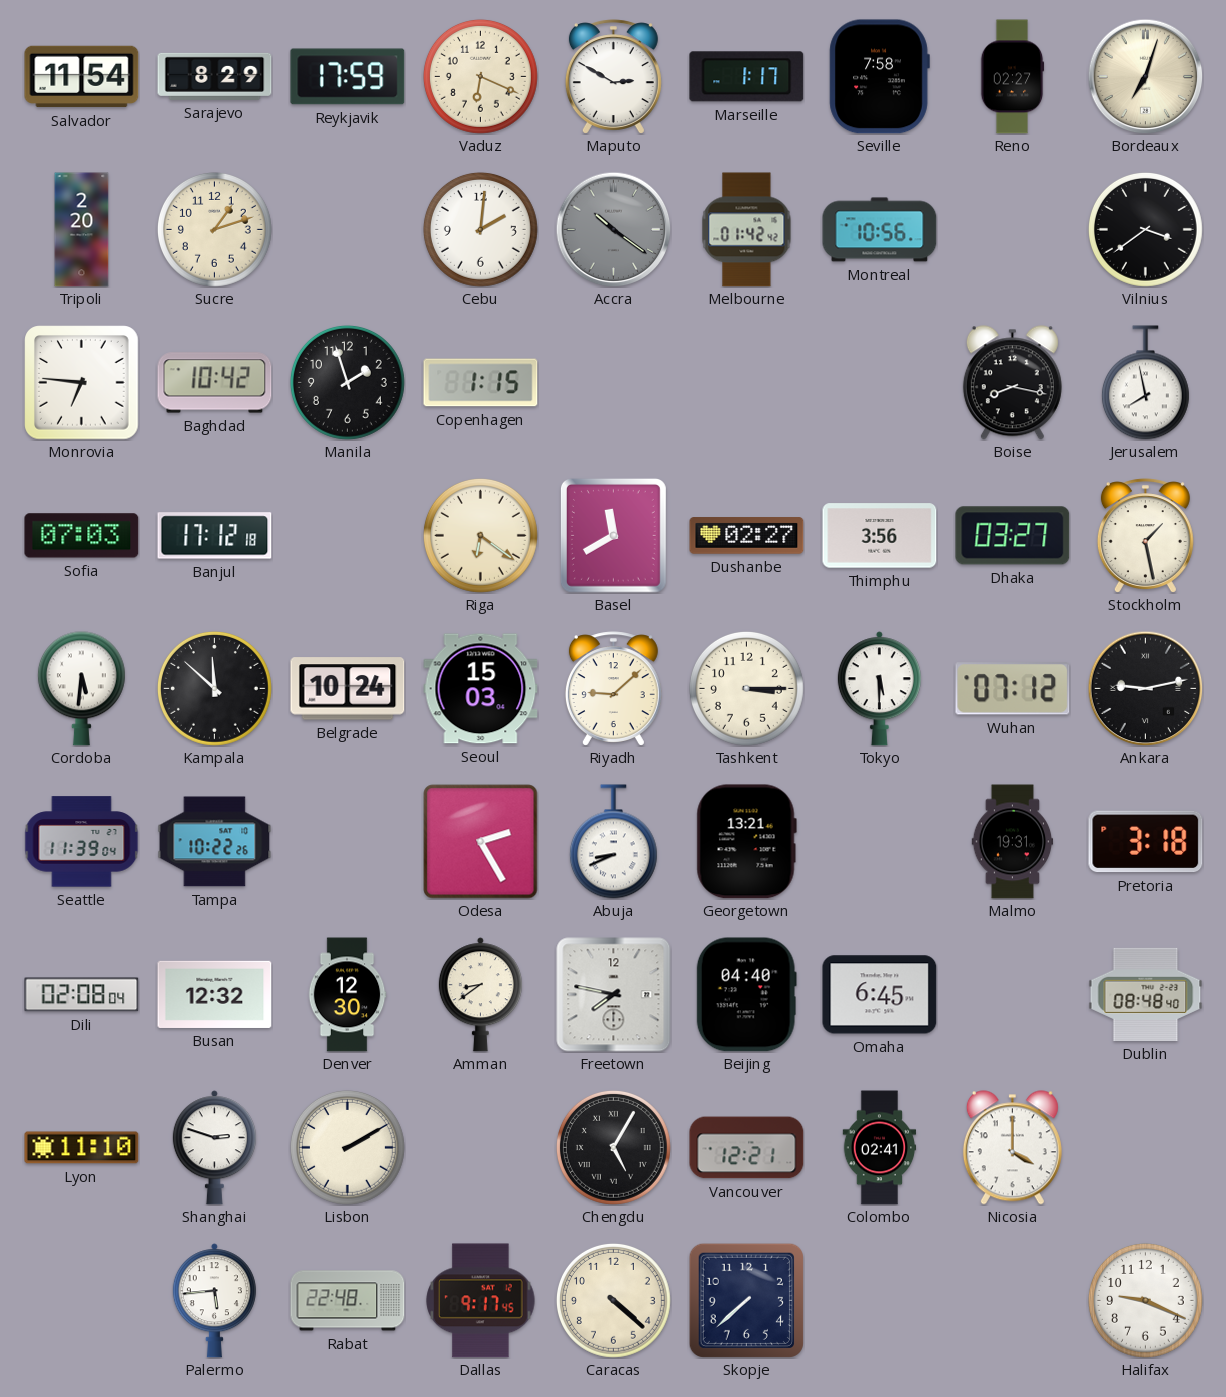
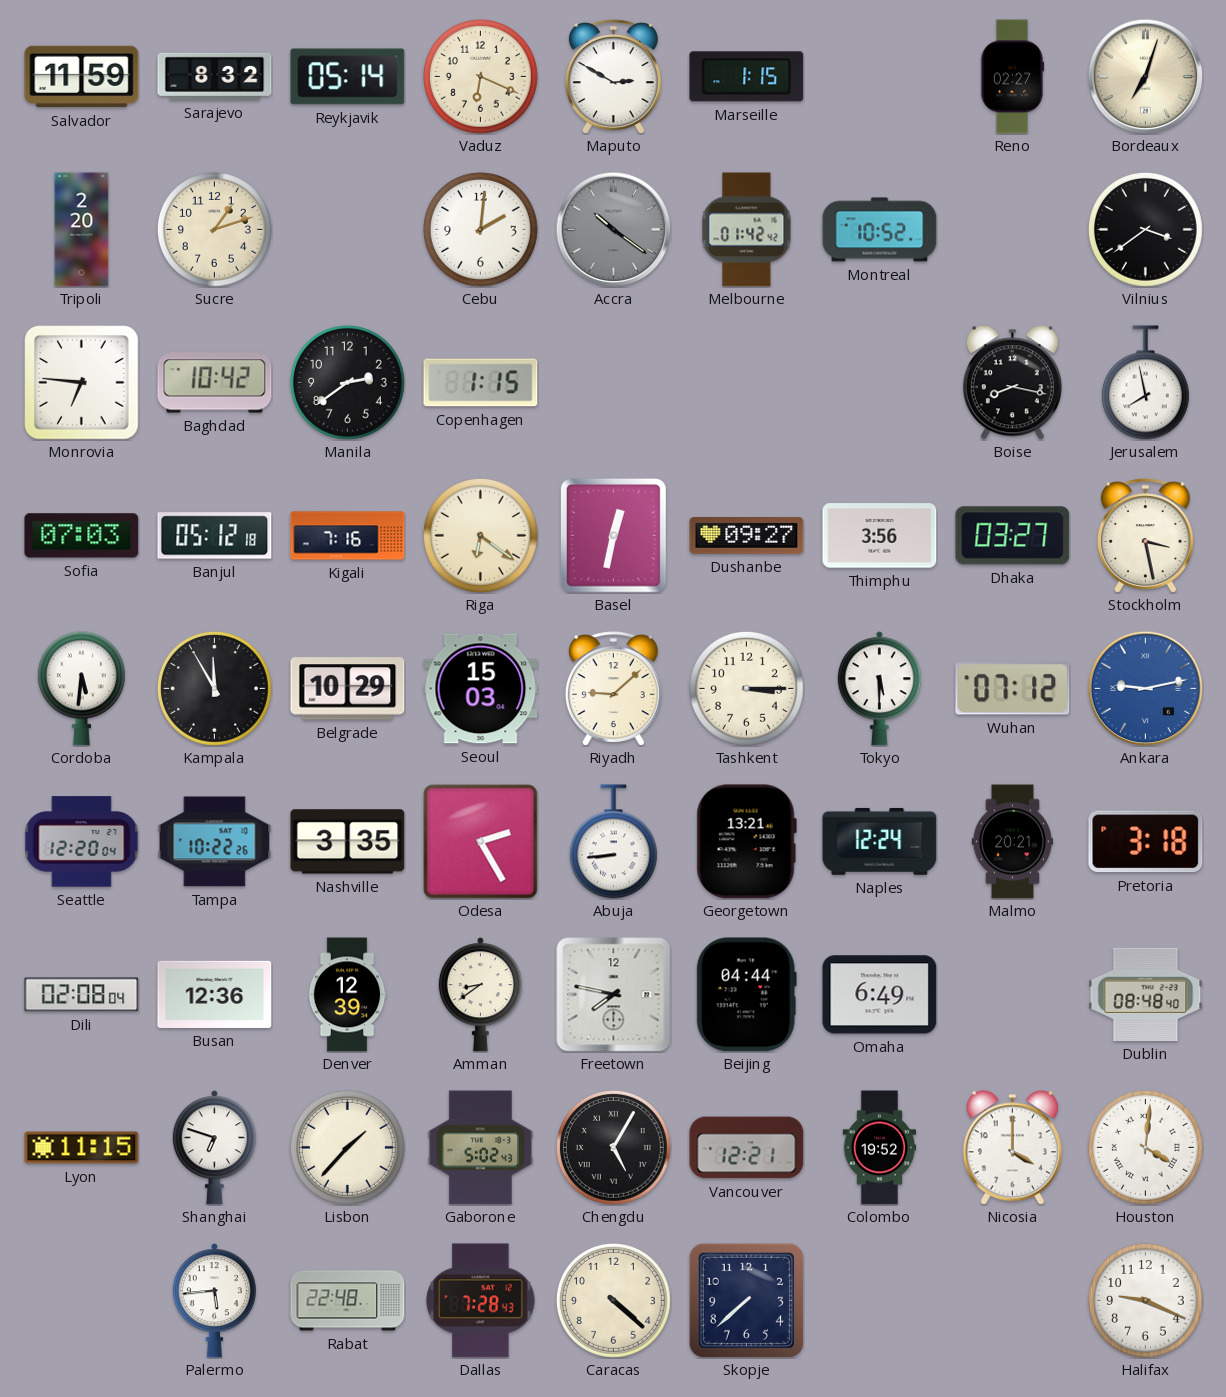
Salvador: 11:54 -> 11:59 (82, 77)
Sarajevo: 8:29 -> 8:32 (215, 76)
Reykjavik: 17:59 -> 05:14 (348, 77)
Marseille: 1:17 -> 1:15 (747, 77)
Seville: 7:58 -> none (879, 77)
Montreal: 10:56 -> 10:52 (880, 230)
Manila: 1:57 -> 2:39 (347, 382)
Banjul: 17:12 -> 05:12 (215, 536)
Kigali: none -> 7:16 (348, 536)
Basel: 11:40 -> 12:32 (613, 535)
Dushanbe: 02:27 -> 09:27 (747, 536)
Stockholm: 1:28 -> 3:28 (1145, 536)
Kampala: 11:52 -> 11:55 (214, 688)
Belgrade: 10:24 -> 10:29 (348, 689)
Ankara dial: black -> blue (1145, 688)
Seattle: 11:39 -> 12:20 (82, 842)
Nashville: none -> 3:35 (348, 842)
Abuja: 8:41 -> 8:44 (613, 842)
Naples: none -> 12:24 (880, 841)
Malmo: 19:31 -> 20:21 (1013, 842)
Busan: 12:32 -> 12:36 (215, 994)
Denver: 12:30 -> 12:39 (347, 995)
Beijing: 04:40 -> 04:44 (746, 995)
Omaha: 6:45 -> 6:49 (880, 995)
Lyon: 11:10 -> 11:15 (82, 1148)
Shanghai: 2:48 -> 6:48 (214, 1148)
Lisbon: 2:10 -> 1:37 (347, 1147)
Gaborone: none -> 5:02 (481, 1148)
Colombo: 02:41 -> 19:52 (880, 1148)
Houston: none -> 4:01 (1145, 1147)
Dallas: 9:17 -> 7:28 (481, 1301)
